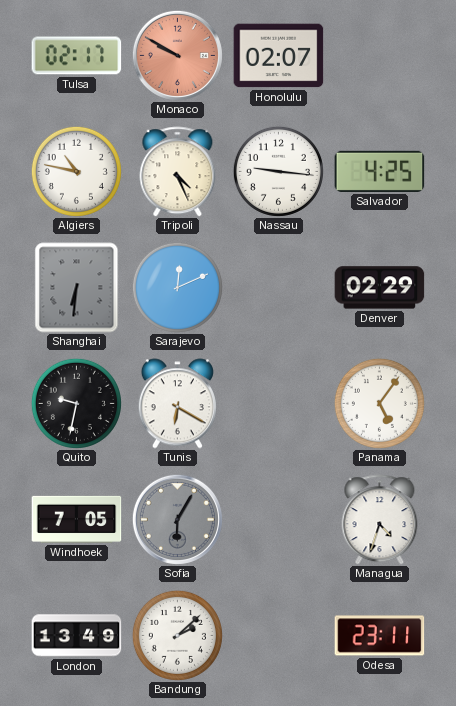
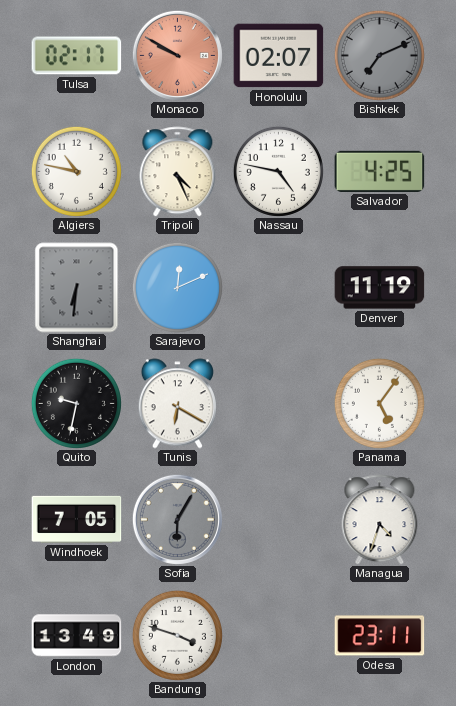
Bishkek: none -> 7:11 (379, 55)
Nassau: 9:16 -> 4:47 (278, 171)
Denver: 02:29 -> 11:19 (380, 288)
Bandung: 2:08 -> 3:48 (177, 635)
